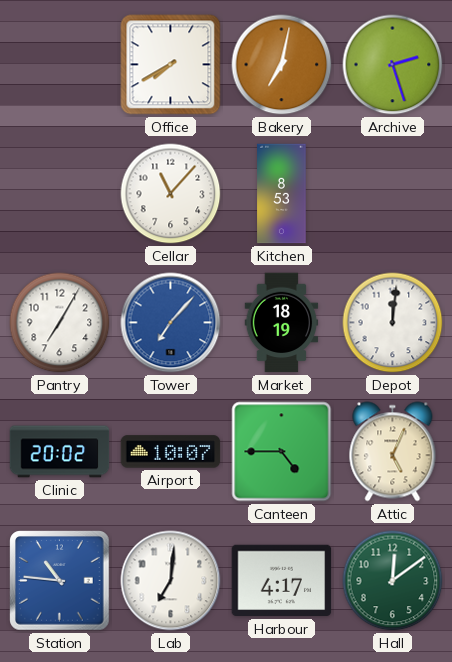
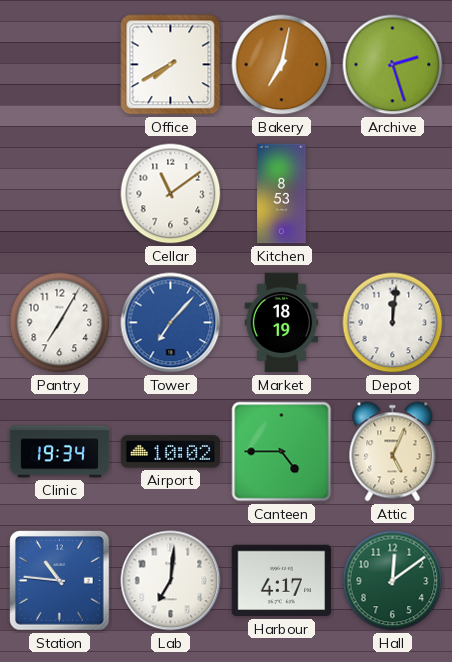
Cellar: 11:07 -> 11:09 (171, 194)
Clinic: 20:02 -> 19:34 (60, 452)
Airport: 10:07 -> 10:02 (171, 452)
